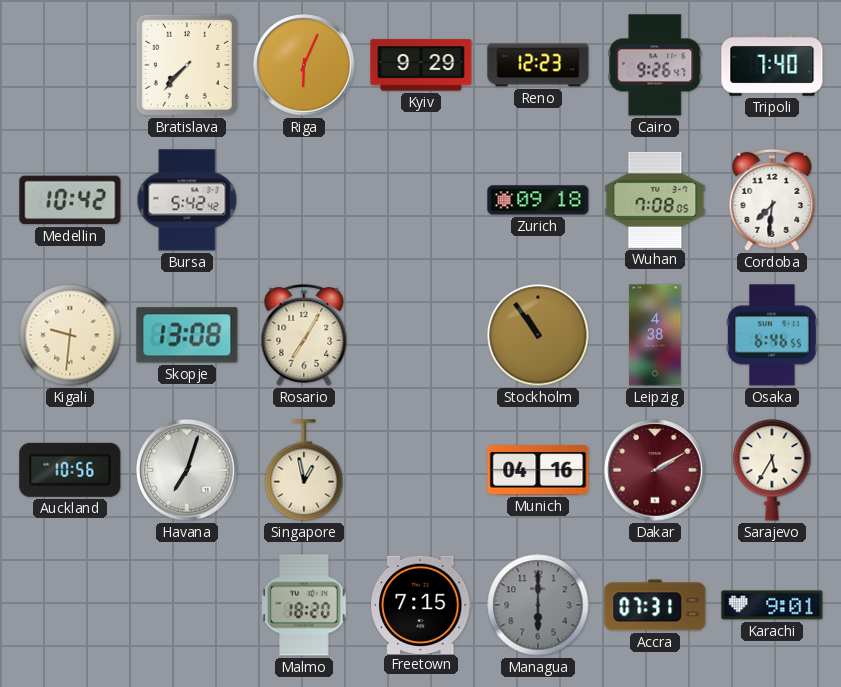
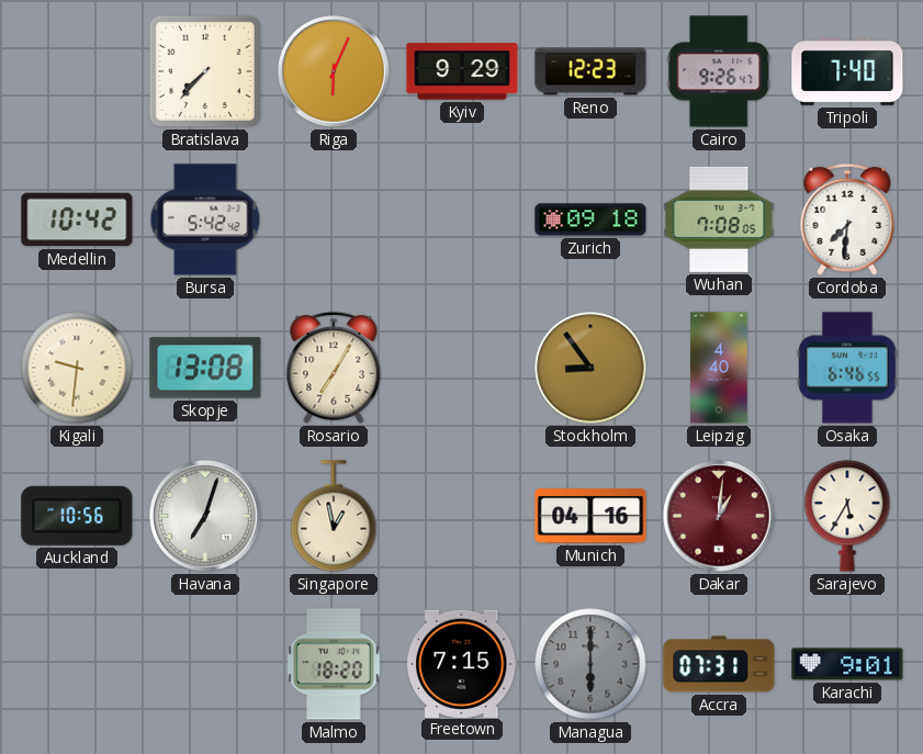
Stockholm: 10:54 -> 8:54 (590, 368)
Leipzig: 4:38 -> 4:40 (719, 368)
Dakar: 2:10 -> 1:01 (719, 516)
